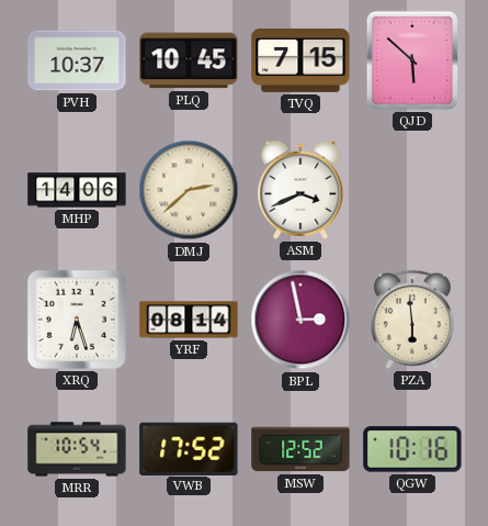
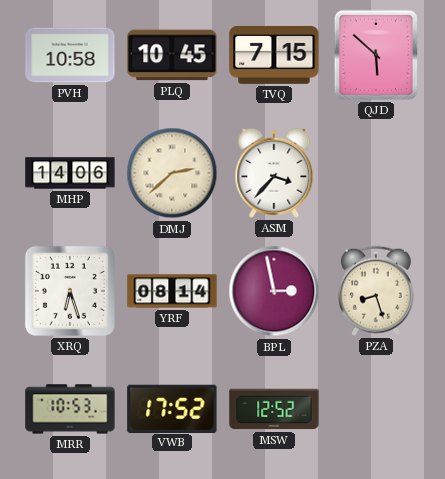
PVH: 10:37 -> 10:58 (70, 55)
ASM: 3:41 -> 3:37 (274, 173)
PZA: 5:59 -> 8:27 (376, 291)
MRR: 10:54 -> 10:53 (70, 409)
QGW: 10:16 -> none (412, 449)
